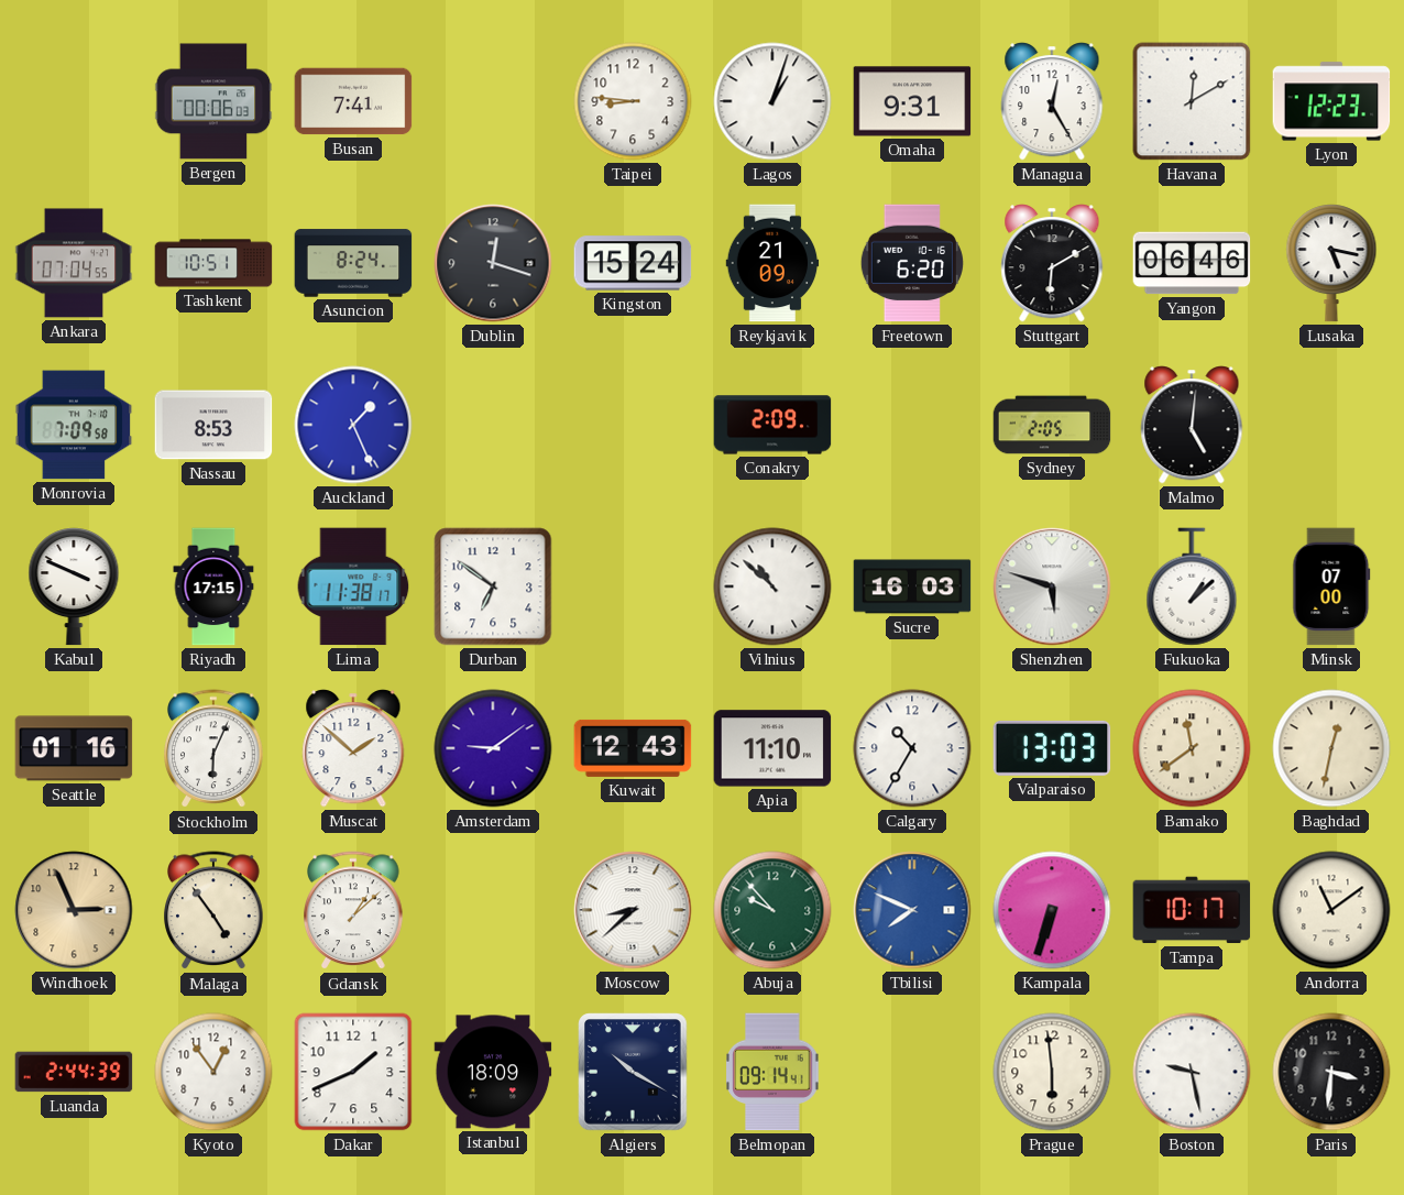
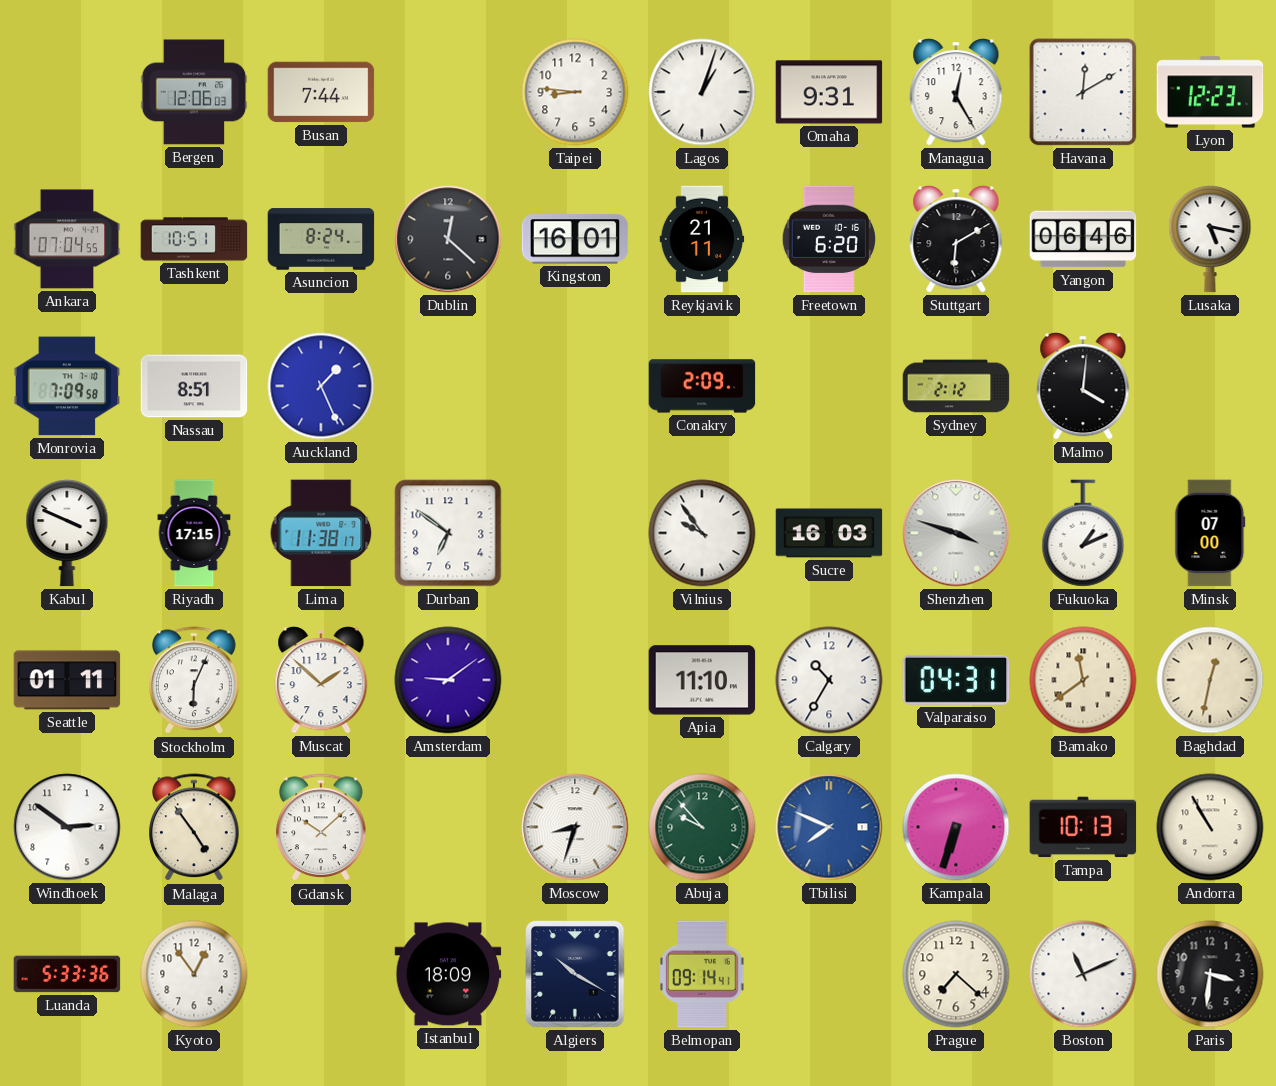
Bergen: 00:06 -> 12:06 (194, 92)
Busan: 7:41 -> 7:44 (321, 92)
Dublin: 12:18 -> 12:22 (448, 239)
Kingston: 15:24 -> 16:01 (575, 239)
Reykjavik: 21:09 -> 21:11 (702, 239)
Nassau: 8:53 -> 8:51 (194, 386)
Sydney: 2:05 -> 2:12 (956, 386)
Malmo: 5:01 -> 4:01 (1083, 386)
Vilnius: 10:52 -> 9:54 (702, 533)
Shenzhen: 5:48 -> 3:48 (956, 533)
Fukuoka: 1:08 -> 1:11 (1083, 533)
Seattle: 01:16 -> 01:11 (67, 680)
Kuwait: 12:43 -> none (633, 748)
Valparaiso: 13:03 -> 04:31 (956, 680)
Windhoek: 2:56 -> 2:51 (67, 827)
Windhoek dial: champagne -> white (67, 827)
Gdansk: 1:08 -> 10:08 (321, 828)
Moscow: 8:38 -> 8:33 (575, 827)
Tampa: 10:17 -> 10:13 (1083, 827)
Andorra: 11:09 -> 10:55 (1210, 827)
Luanda: 2:44 -> 5:33 (67, 974)
Dakar: 1:41 -> none (353, 1072)
Prague: 5:59 -> 7:22 (956, 974)
Boston: 9:28 -> 11:11 (1083, 974)
